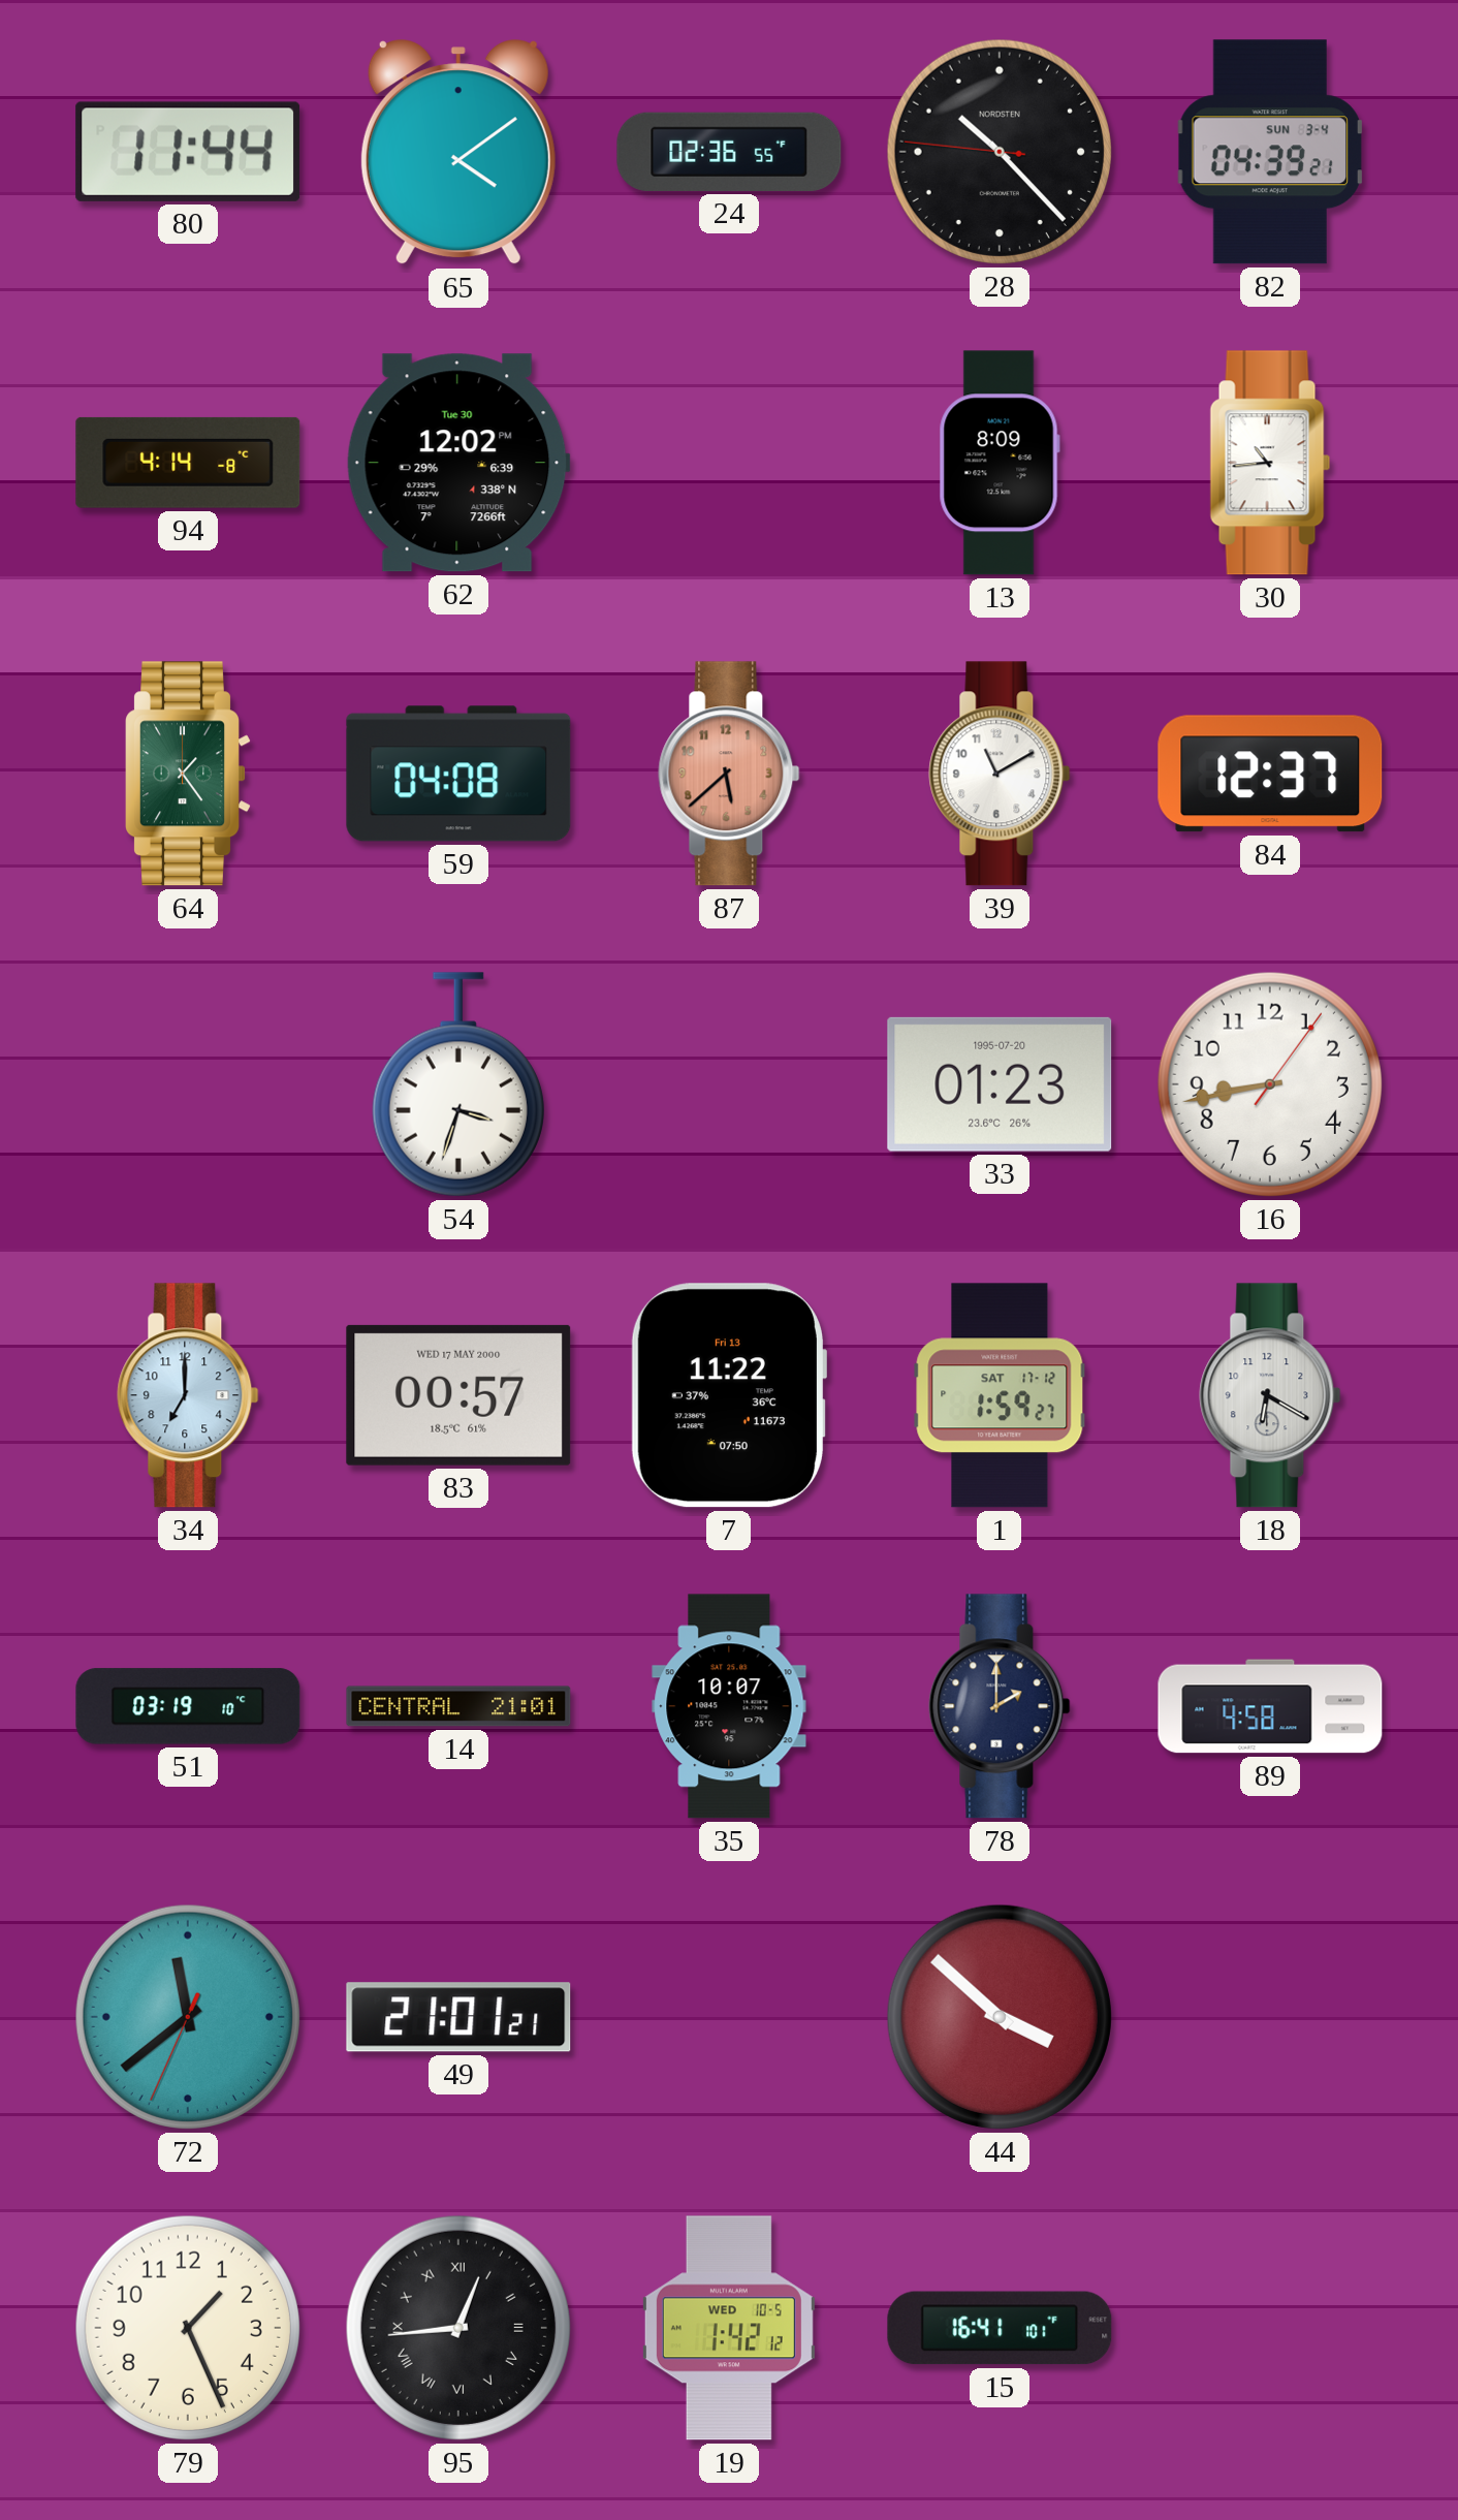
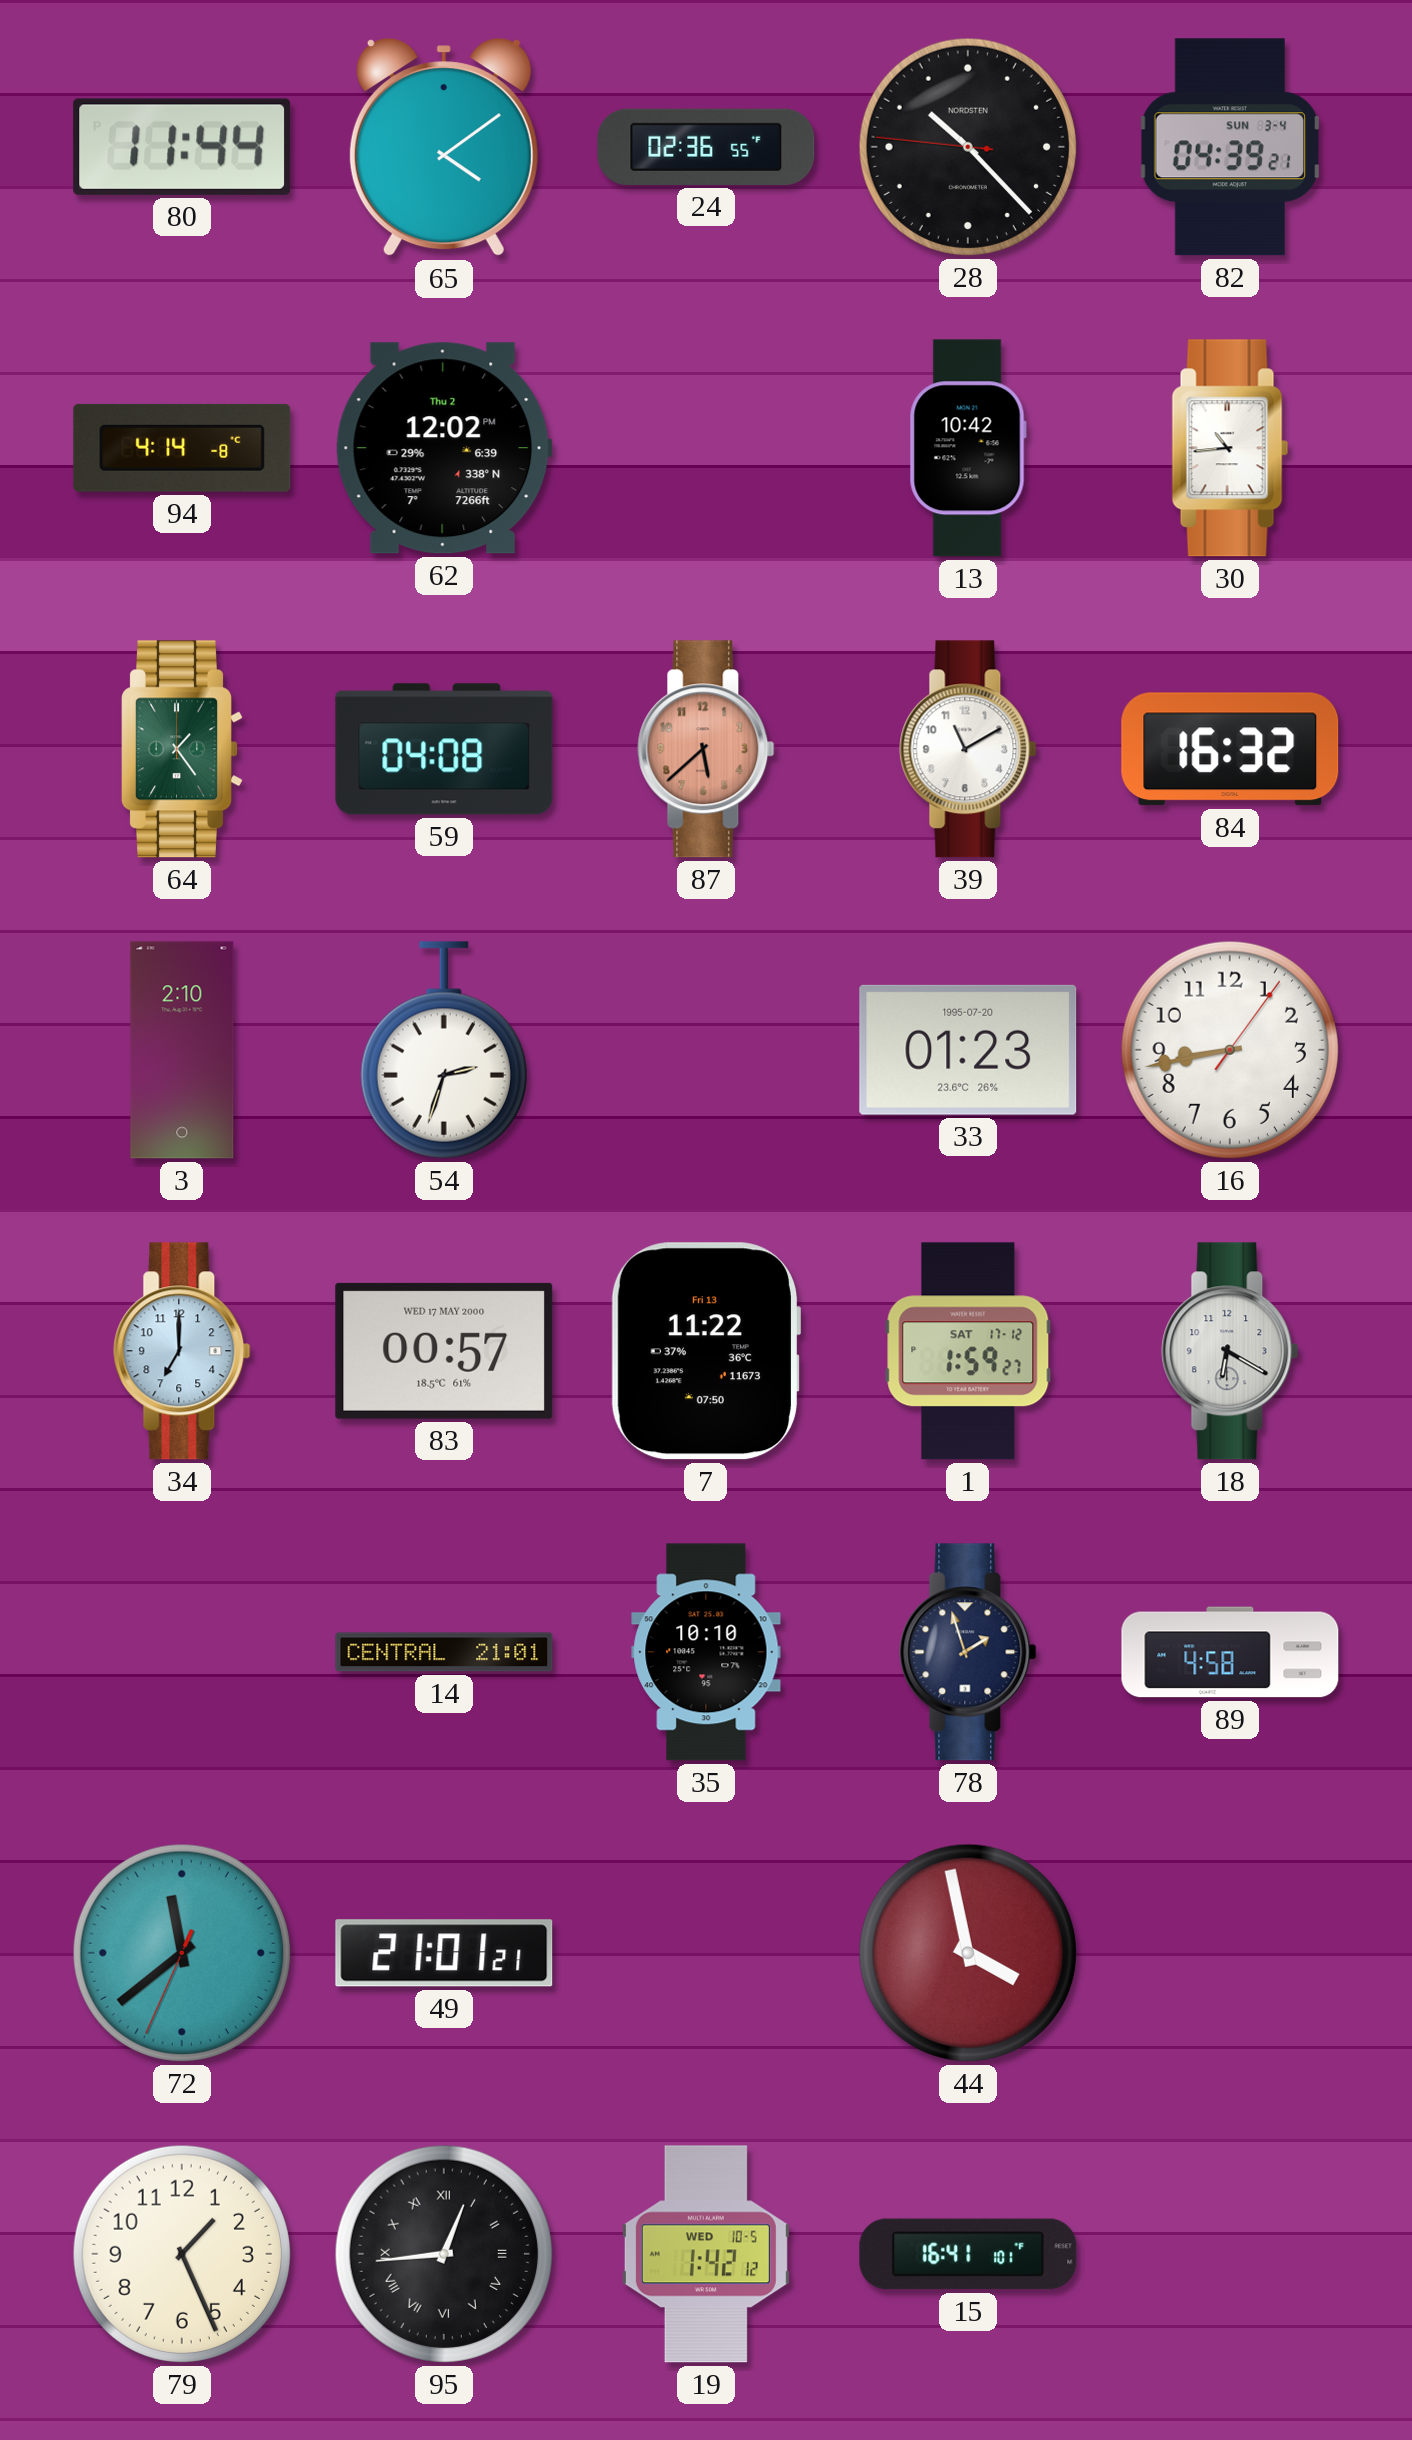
62 date: Tue 30 -> Thu 2 (444, 448)
13: 8:09 -> 10:42 (968, 448)
84: 12:37 -> 16:32 (1230, 749)
3: none -> 2:10 (182, 1050)
54: 3:33 -> 2:33 (444, 1050)
51: 03:19 -> none (188, 1706)
35: 10:07 -> 10:10 (706, 1652)
78: 2:00 -> 1:57 (968, 1652)
44: 3:52 -> 3:58 (968, 1953)
